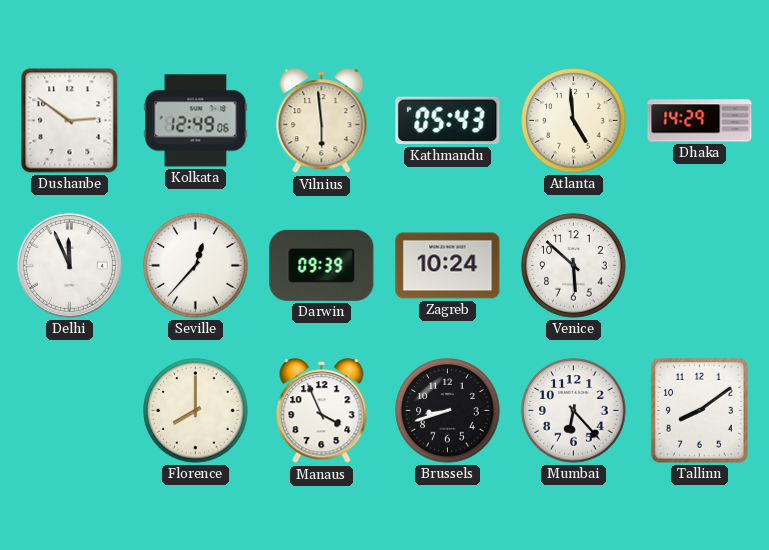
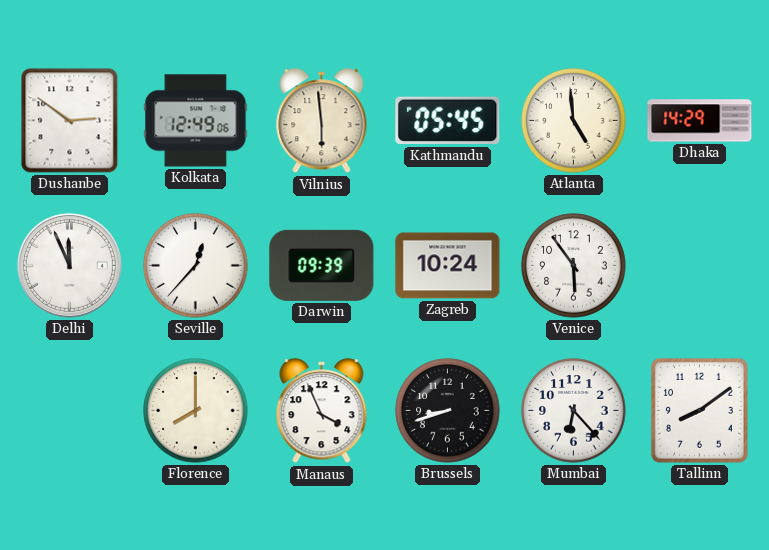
Kathmandu: 05:43 -> 05:45 (448, 121)
Venice: 5:52 -> 5:54 (574, 266)
